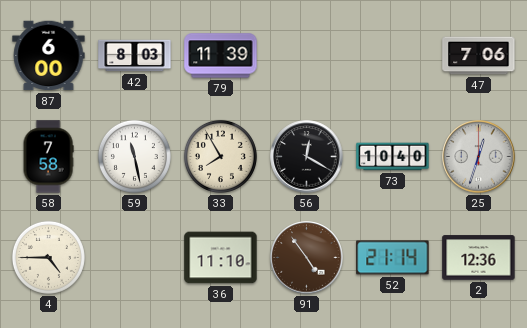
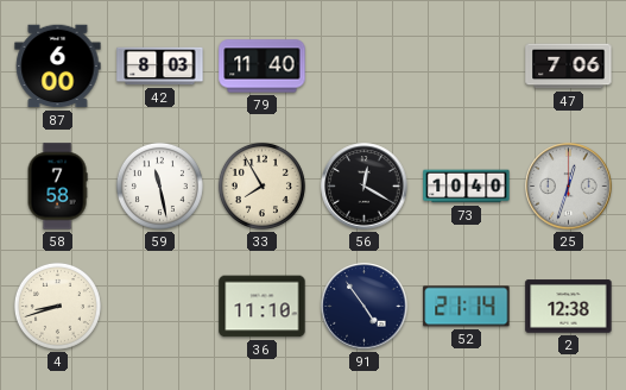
79: 11:39 -> 11:40 (263, 67)
4: 4:45 -> 8:42 (57, 306)
91 dial: brown -> navy (365, 307)
2: 12:36 -> 12:38 (569, 307)
